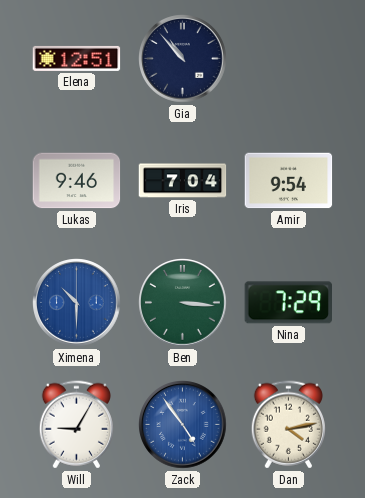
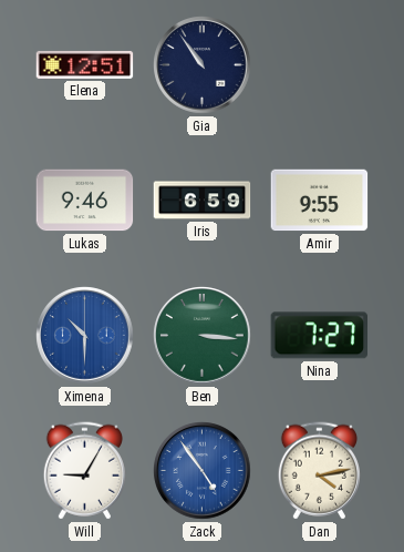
Gia: 10:53 -> 10:54 (203, 65)
Iris: 7:04 -> 6:59 (203, 201)
Amir: 9:54 -> 9:55 (320, 201)
Nina: 7:29 -> 7:27 (319, 336)
